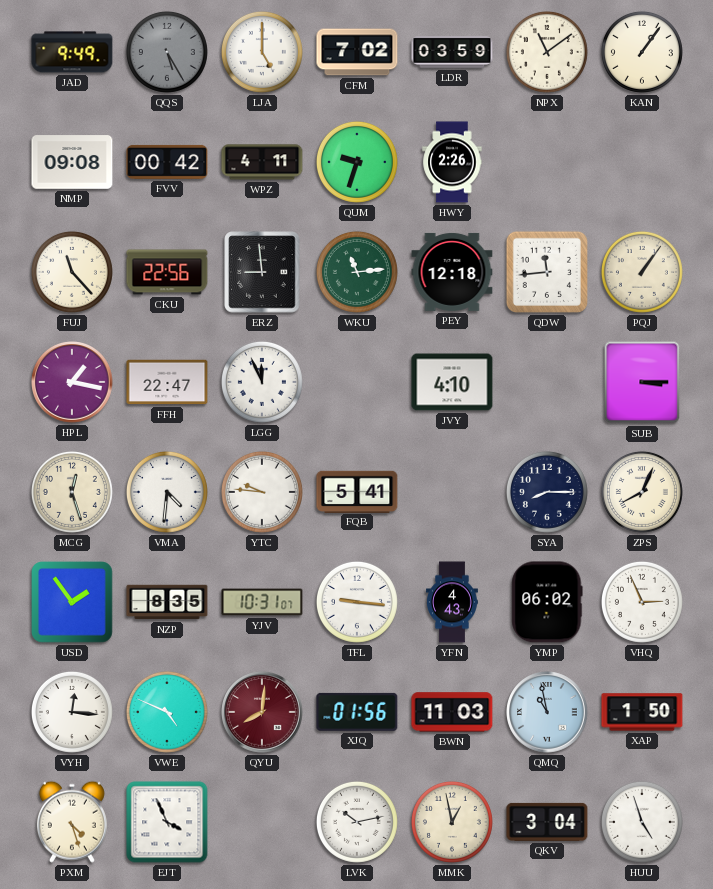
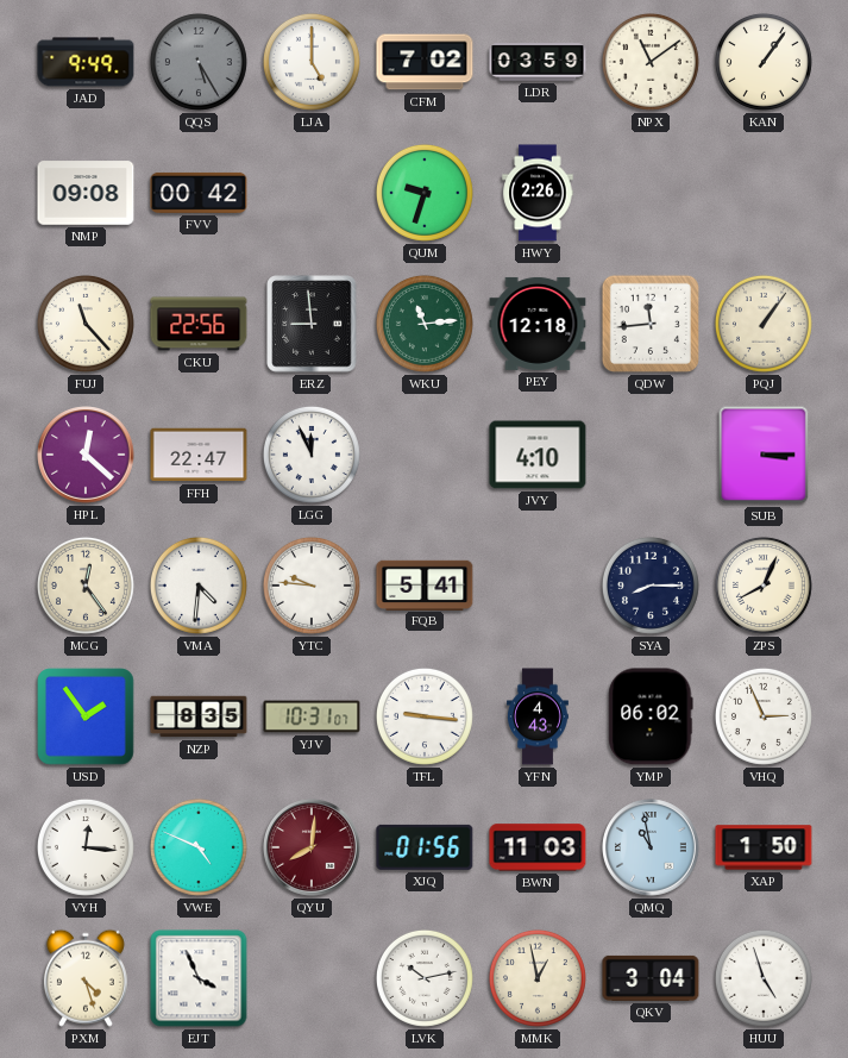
WPZ: 4:11 -> none (262, 162)
HPL: 1:17 -> 12:22 (86, 455)
MCG: 12:27 -> 12:24 (86, 586)
